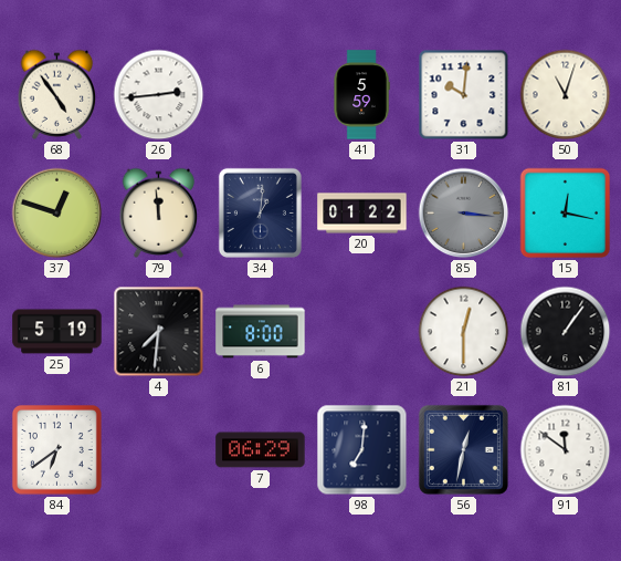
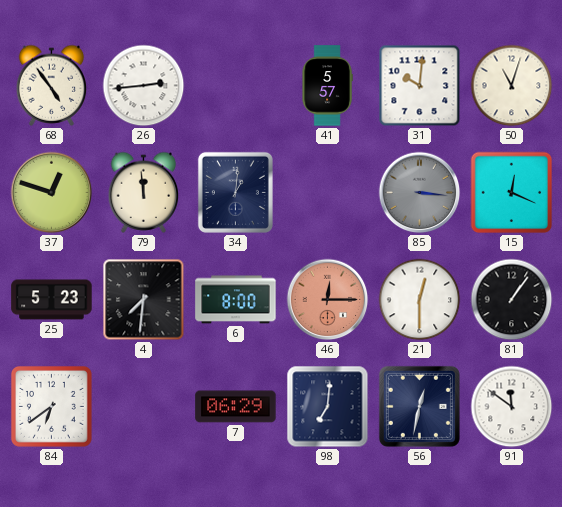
41: 5:59 -> 5:57 (327, 86)
20: 01:22 -> none (362, 214)
15: 12:17 -> 12:19 (512, 193)
25: 5:19 -> 5:23 (52, 300)
46: none -> 12:15 (328, 300)
